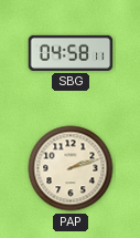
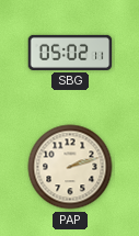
SBG: 04:58 -> 05:02 (70, 53)
